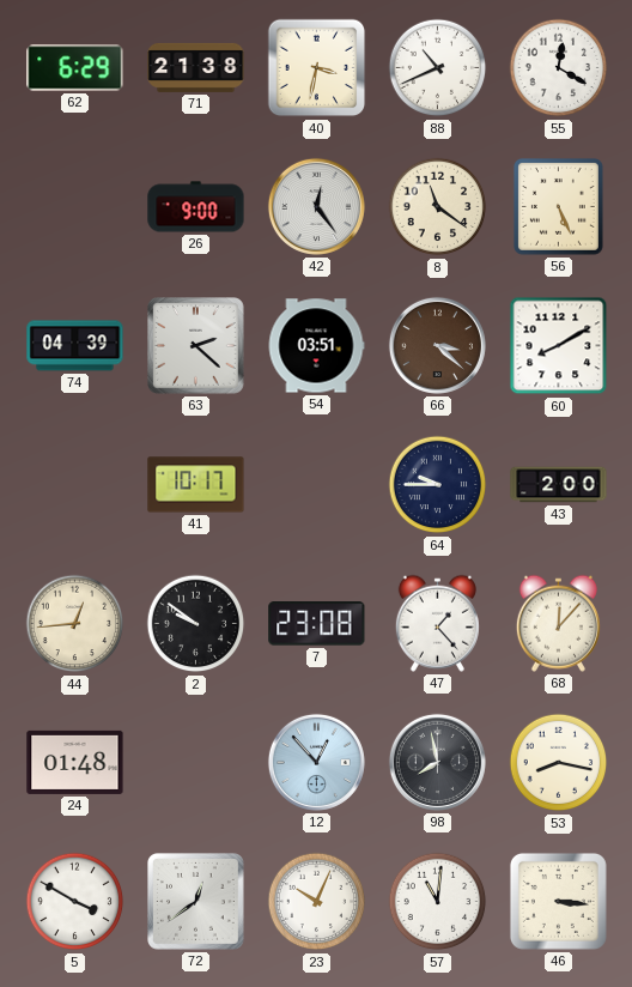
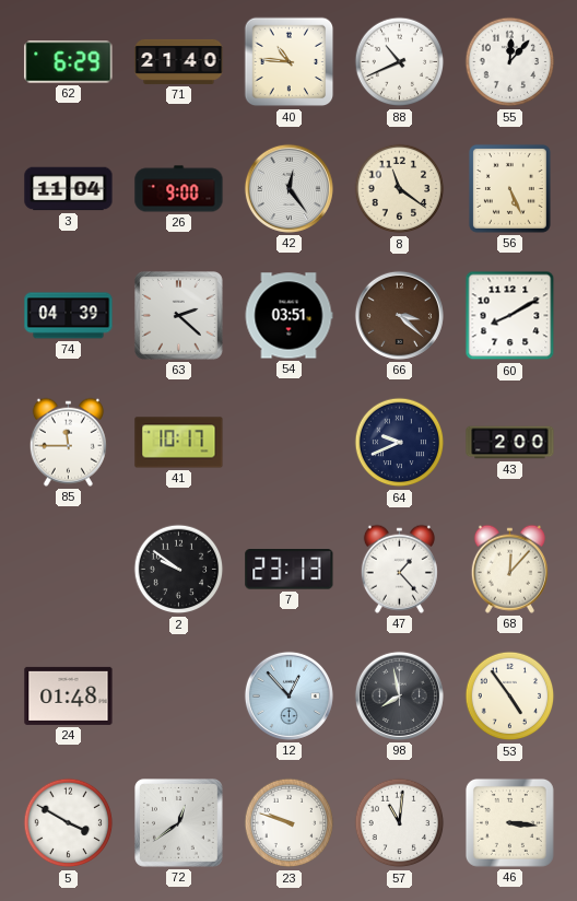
71: 21:38 -> 21:40 (179, 61)
40: 3:32 -> 10:46 (290, 62)
55: 12:20 -> 12:07 (510, 62)
3: none -> 11:04 (69, 189)
85: none -> 11:45 (68, 442)
64: 9:45 -> 9:41 (400, 443)
44: 12:44 -> none (75, 624)
7: 23:08 -> 23:13 (290, 570)
53: 8:17 -> 4:54 (510, 697)
23: 10:04 -> 9:48 (290, 823)
